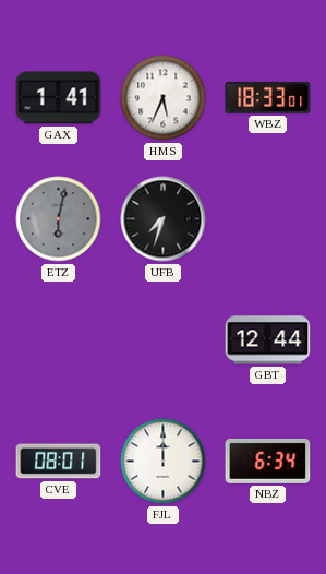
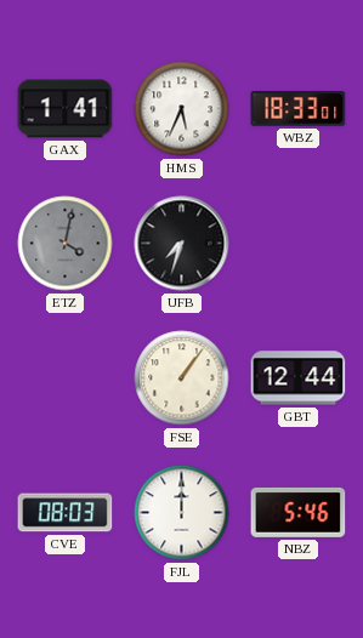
ETZ: 6:02 -> 4:02 (66, 244)
FSE: none -> 1:06 (182, 378)
CVE: 08:01 -> 08:03 (66, 513)
NBZ: 6:34 -> 5:46 (299, 512)
